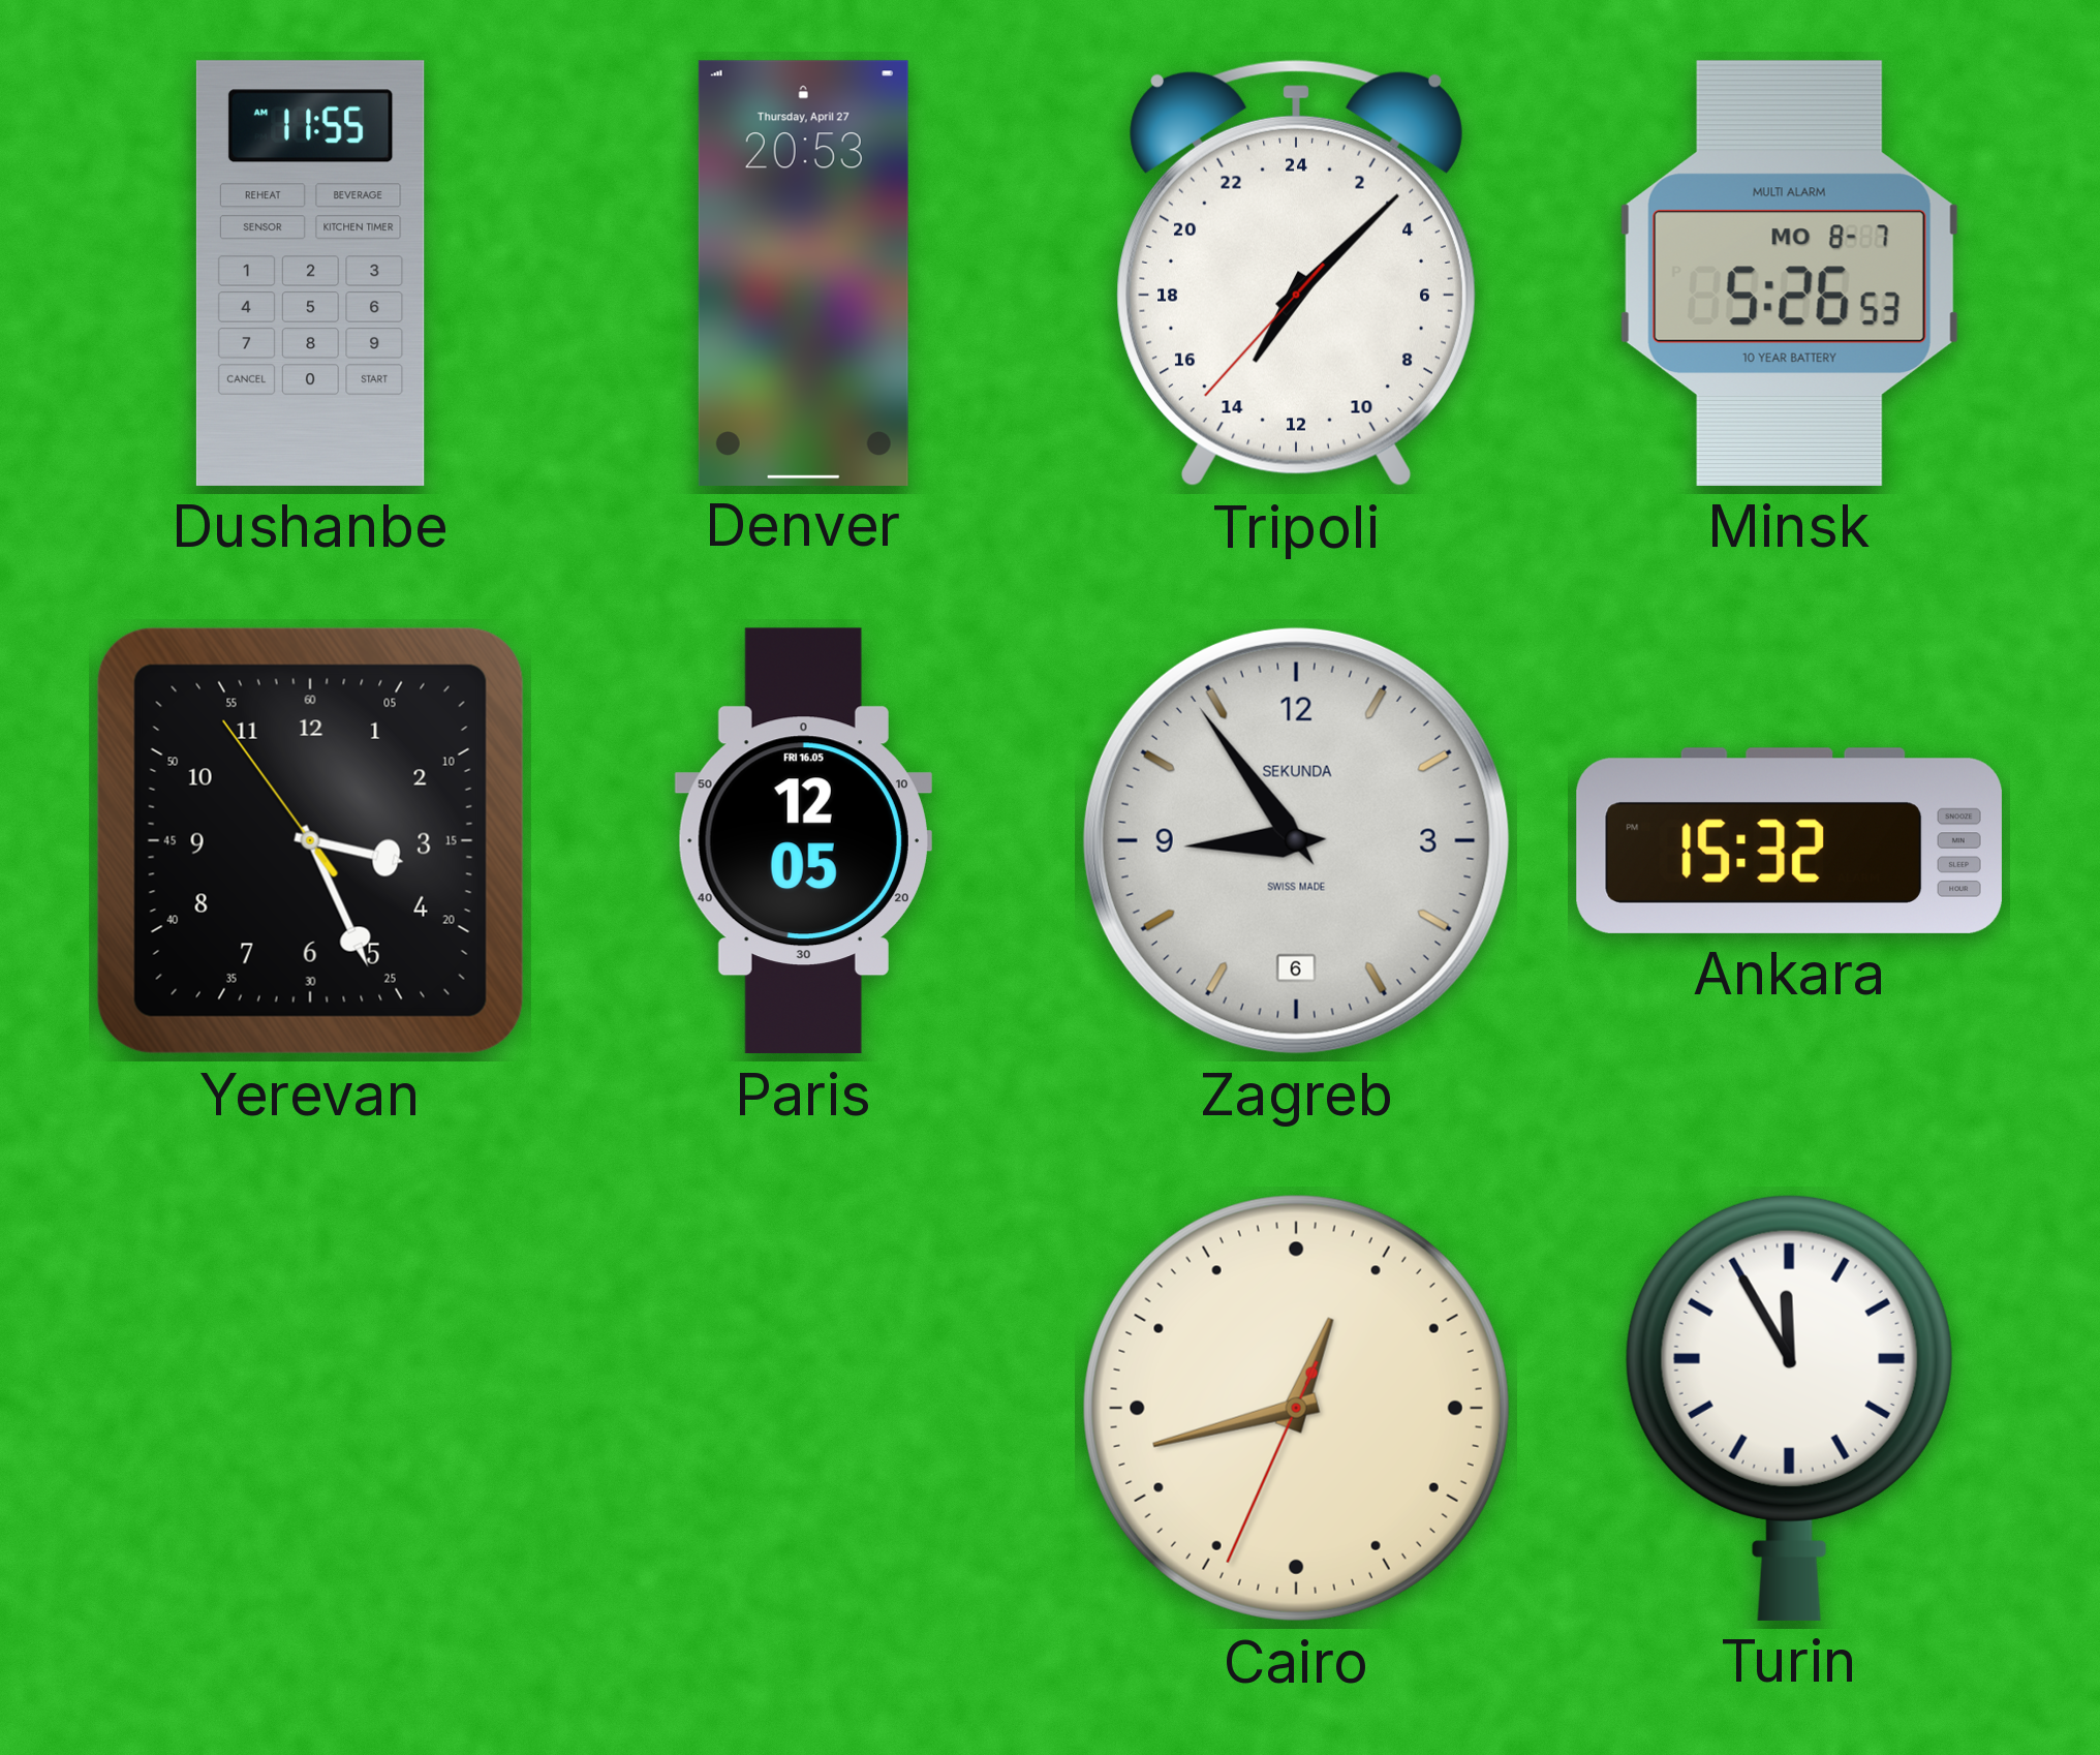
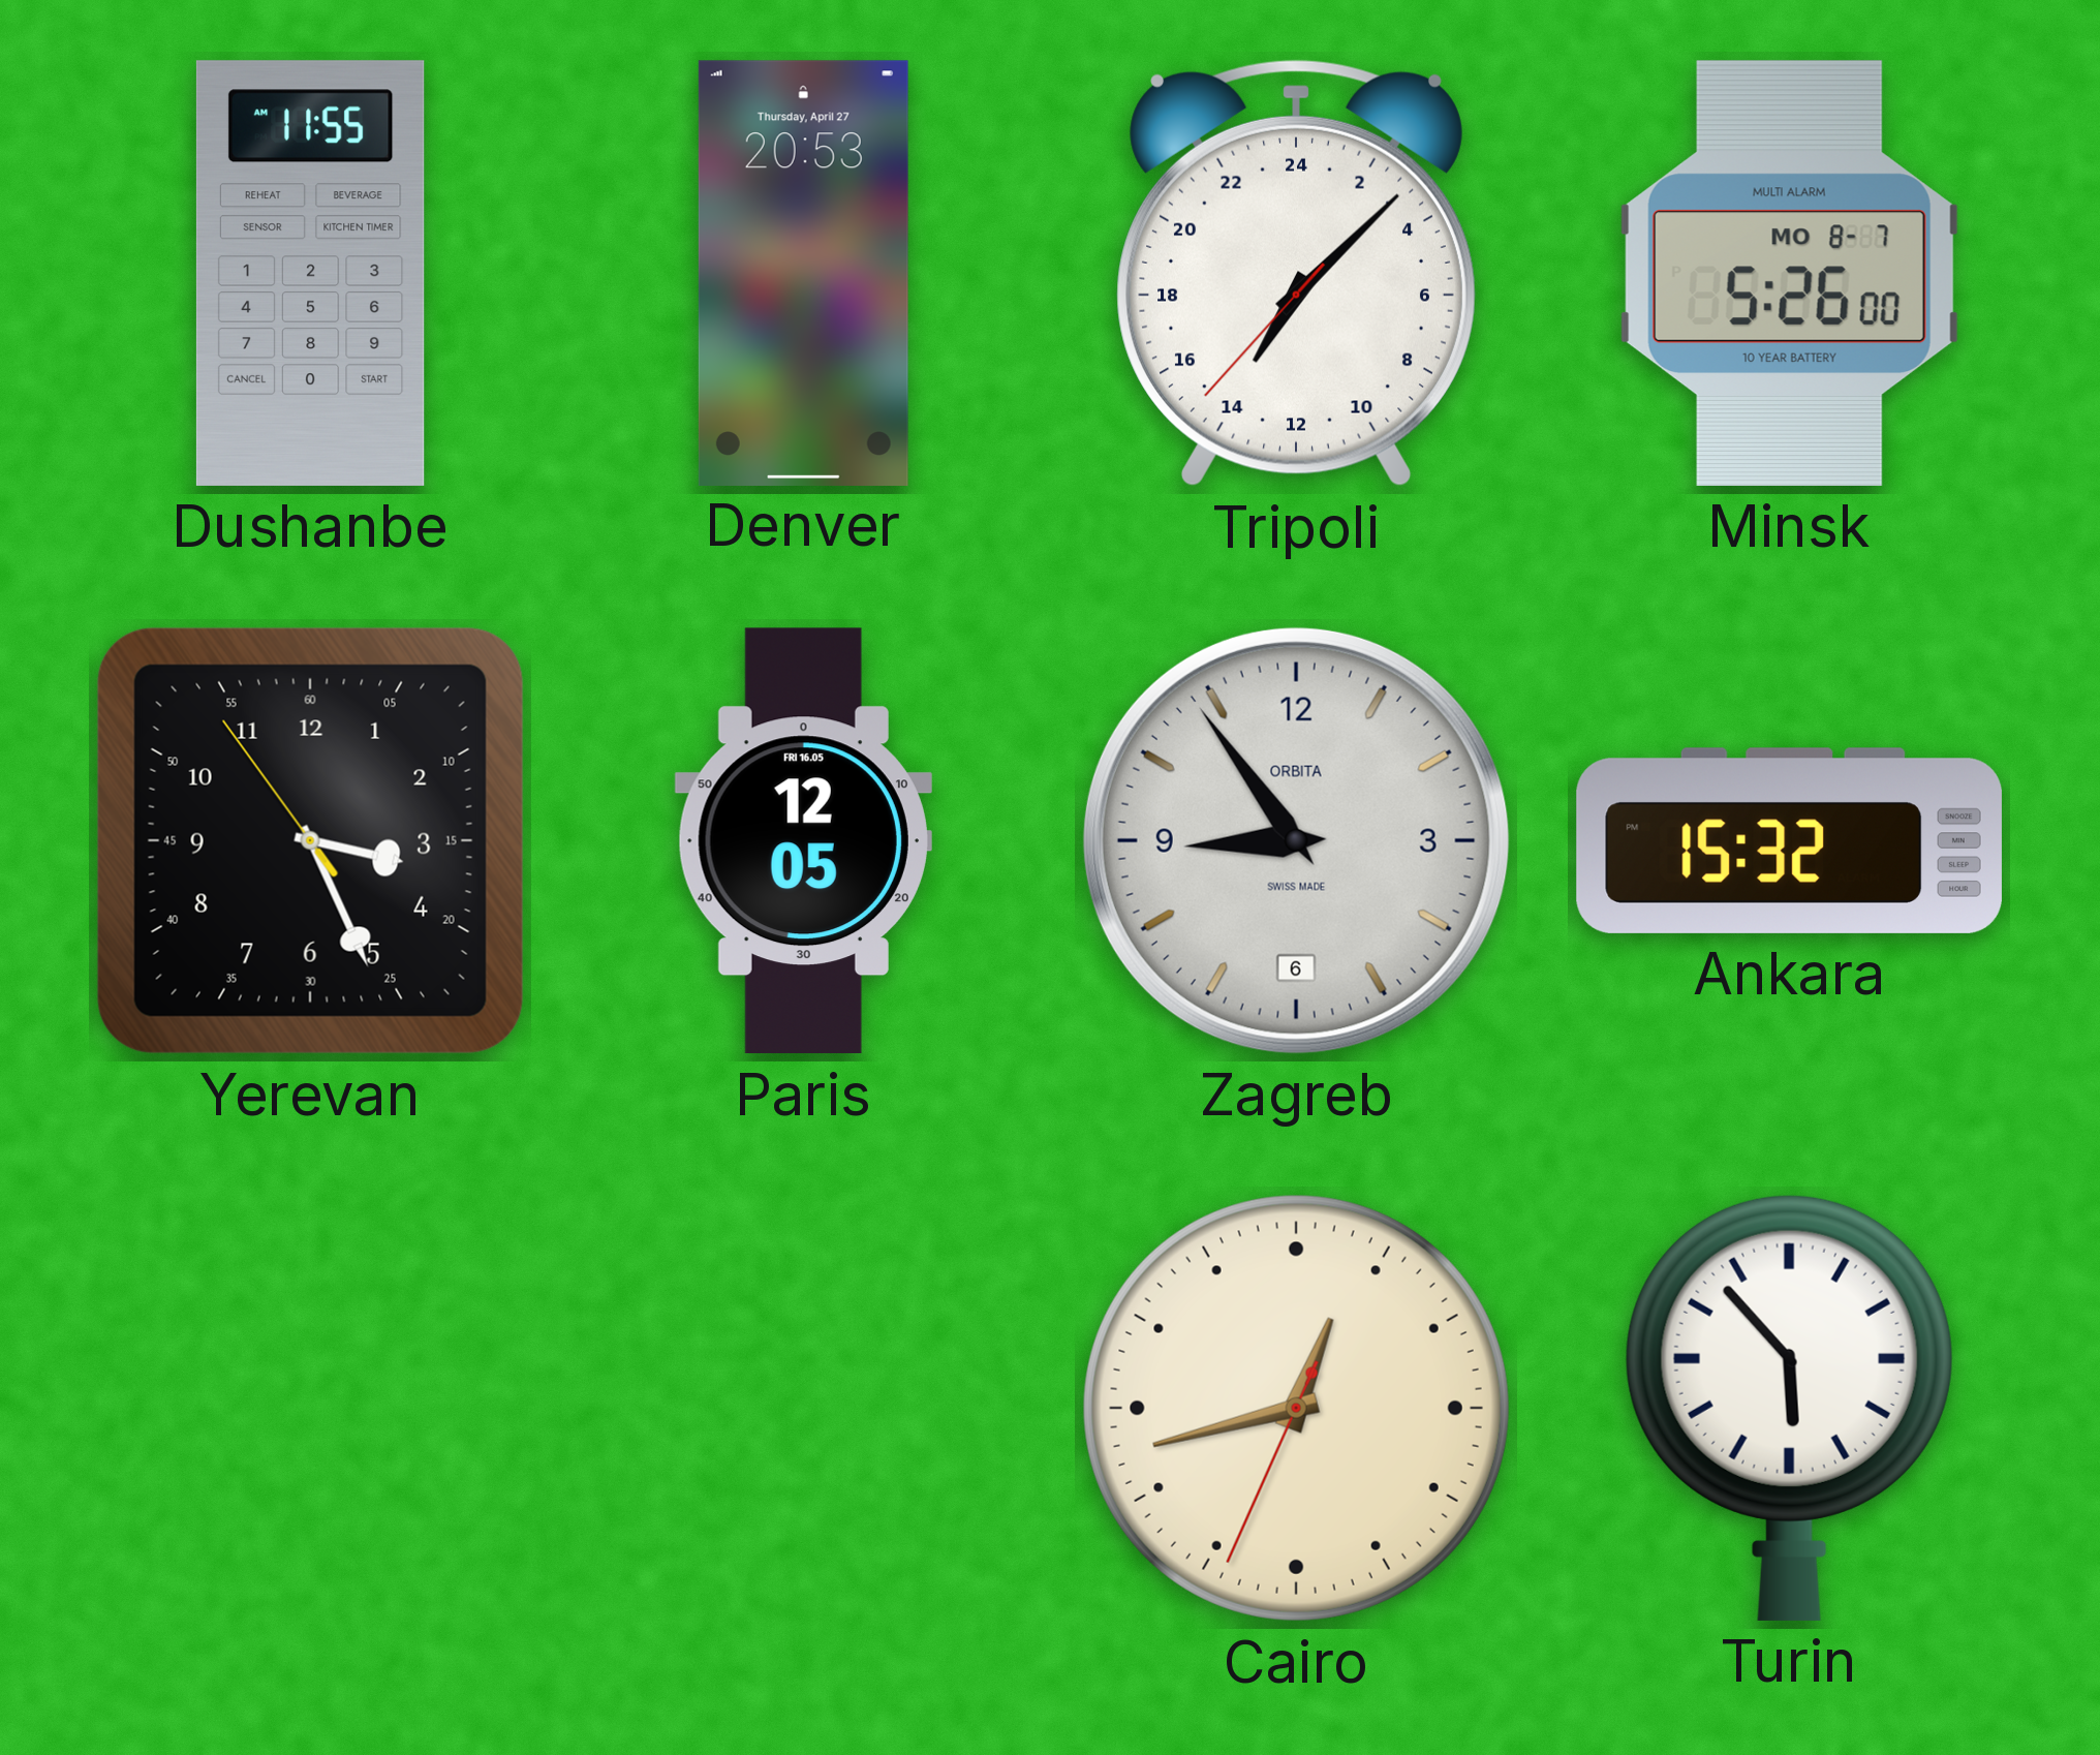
Minsk: 5:26:53 -> 5:26:00 (1789, 273)
Zagreb brand: SEKUNDA -> ORBITA (1296, 840)
Turin: 11:55 -> 5:53 (1789, 1408)
